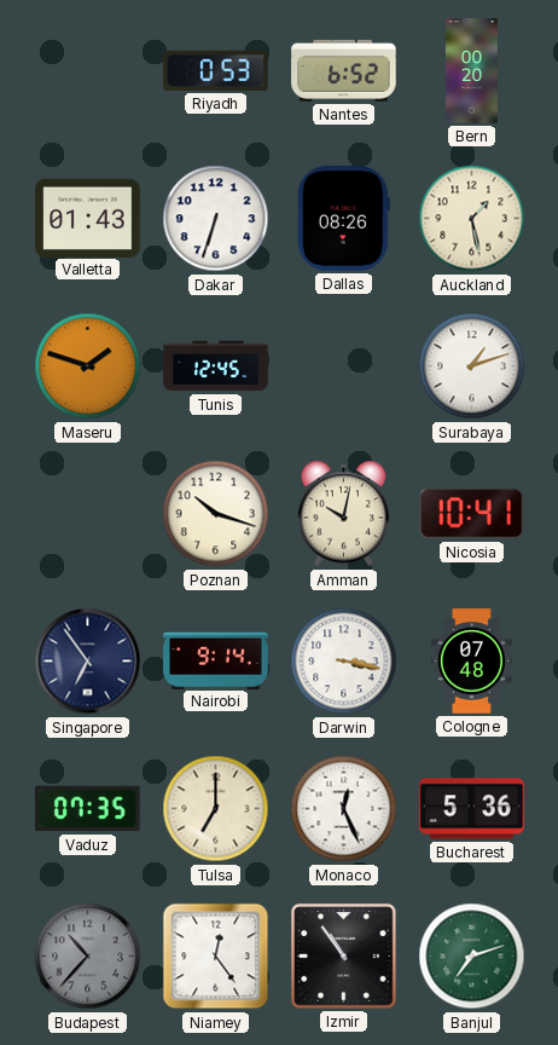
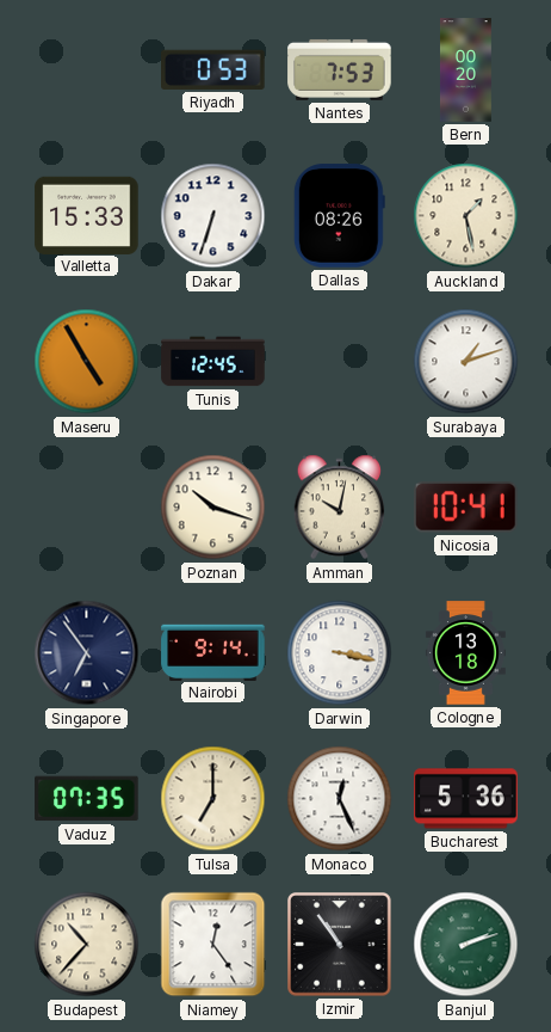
Nantes: 6:52 -> 7:53 (340, 69)
Valletta: 01:43 -> 15:33 (87, 215)
Maseru: 1:48 -> 4:55 (87, 362)
Cologne: 07:48 -> 13:18 (465, 653)
Budapest dial: grey -> cream (87, 945)
Banjul: 7:12 -> 2:12 (466, 945)
